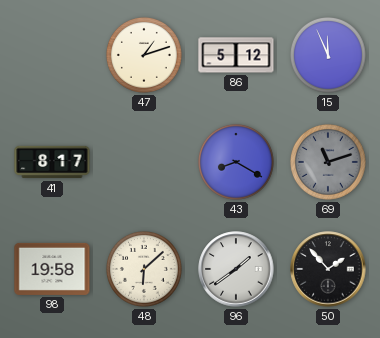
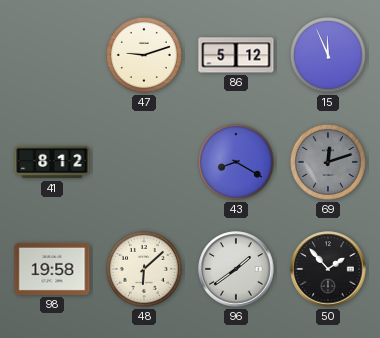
47: 1:12 -> 9:12 (144, 55)
41: 8:17 -> 8:12 (52, 162)
69: 11:12 -> 12:12 (328, 162)
